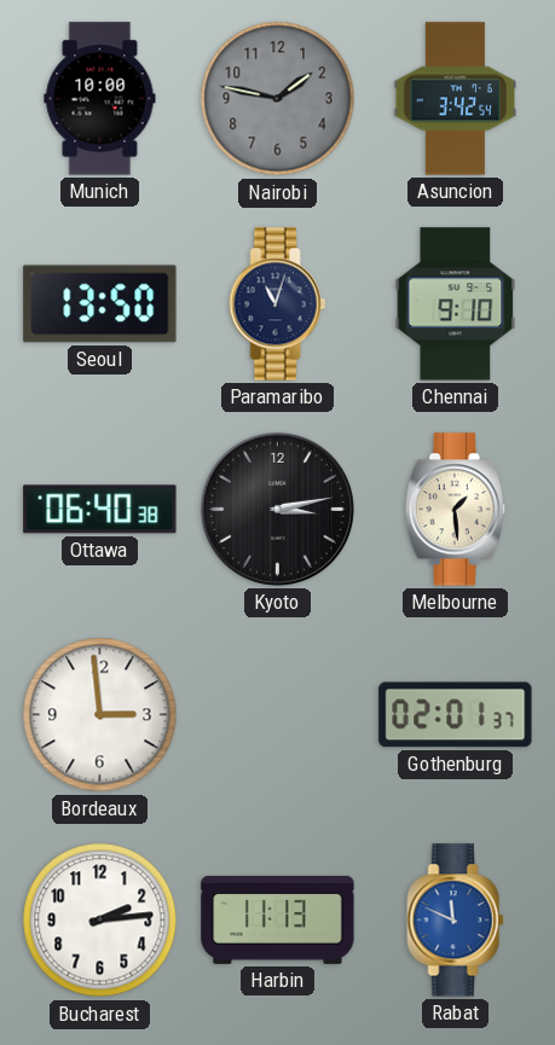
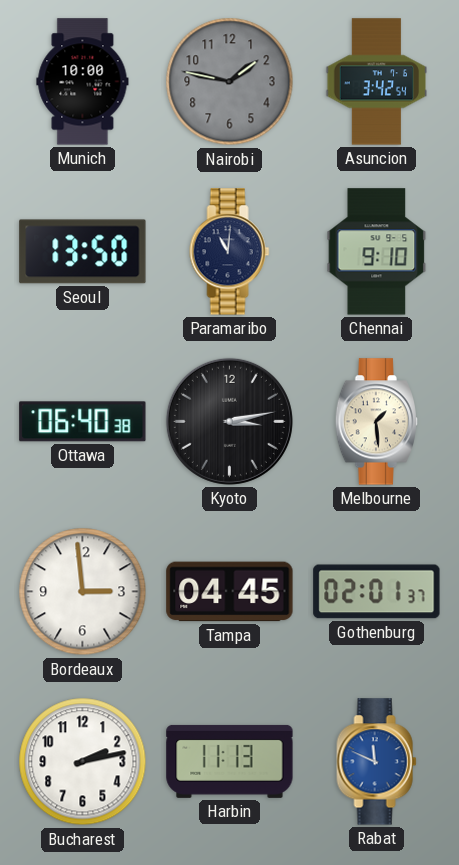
Paramaribo: 11:03 -> 11:01 (230, 252)
Tampa: none -> 04:45 (230, 592)
Bucharest: 2:14 -> 2:13 (83, 762)
